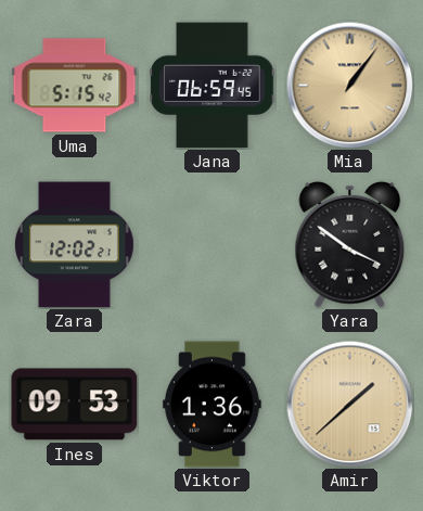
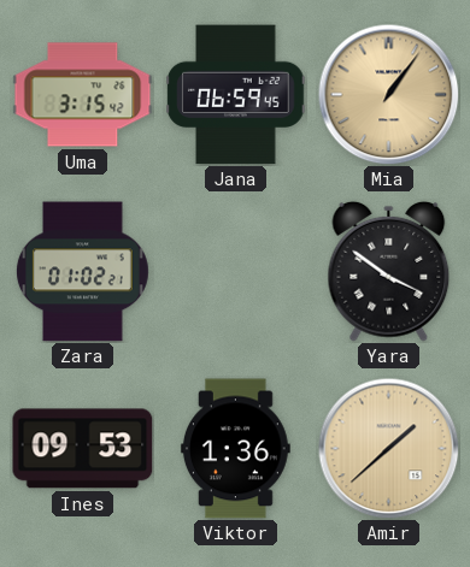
Uma: 5:15 -> 3:15 (83, 95)
Zara: 12:02 -> 01:02 (82, 272)
